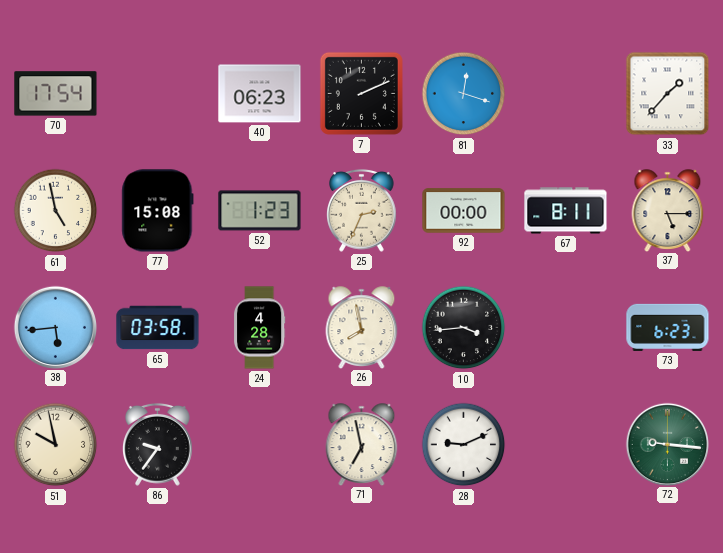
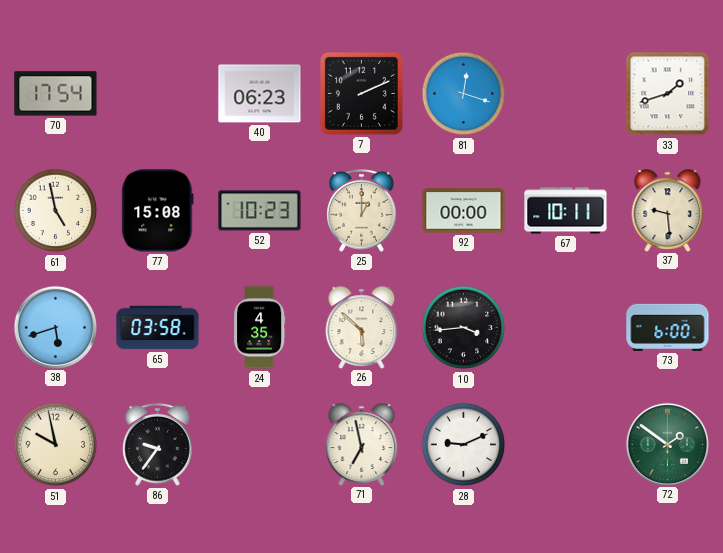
33: 1:37 -> 1:42 (668, 94)
52: 1:23 -> 10:23 (260, 211)
25: 2:34 -> 1:00 (362, 210)
67: 8:11 -> 10:11 (566, 211)
37: 5:15 -> 9:29 (668, 210)
38: 5:44 -> 5:42 (55, 327)
24: 4:28 -> 4:35 (260, 328)
26: 7:58 -> 5:52 (362, 327)
73: 6:23 -> 6:00 (668, 327)
72: 9:16 -> 1:51 (667, 444)
